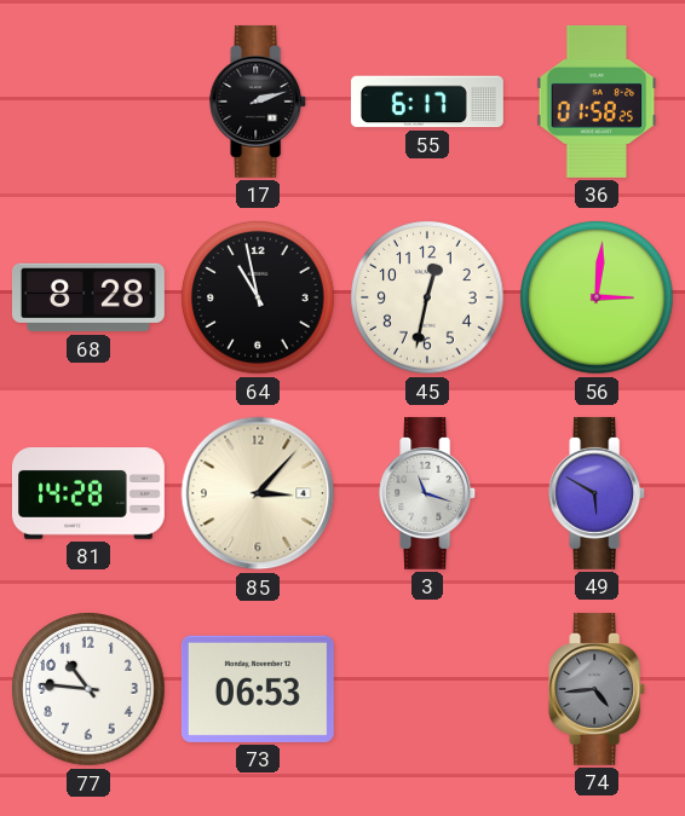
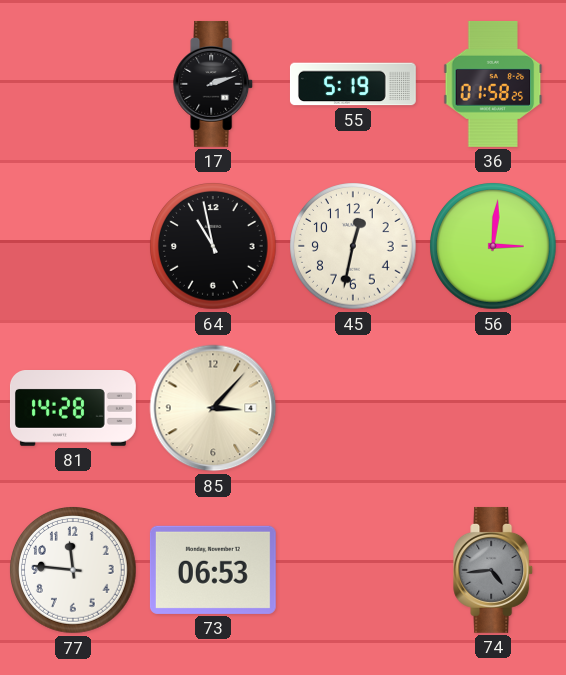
55: 6:17 -> 5:19 (353, 84)
68: 8:28 -> none (88, 297)
3: 11:18 -> none (428, 493)
49: 5:50 -> none (598, 493)
77: 10:46 -> 11:46 (73, 570)
